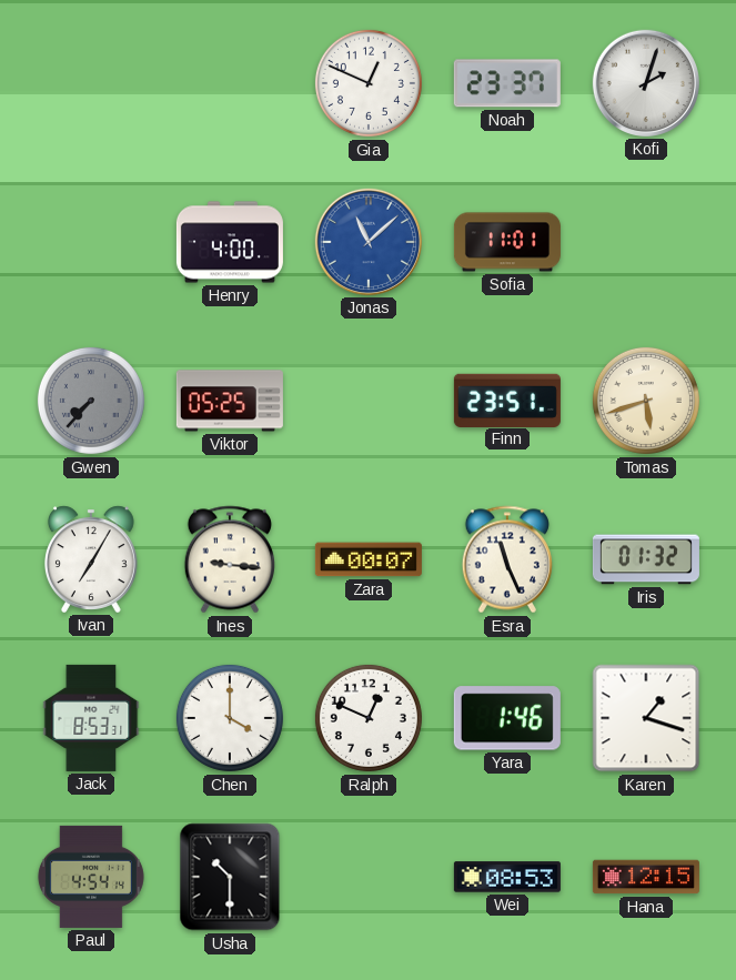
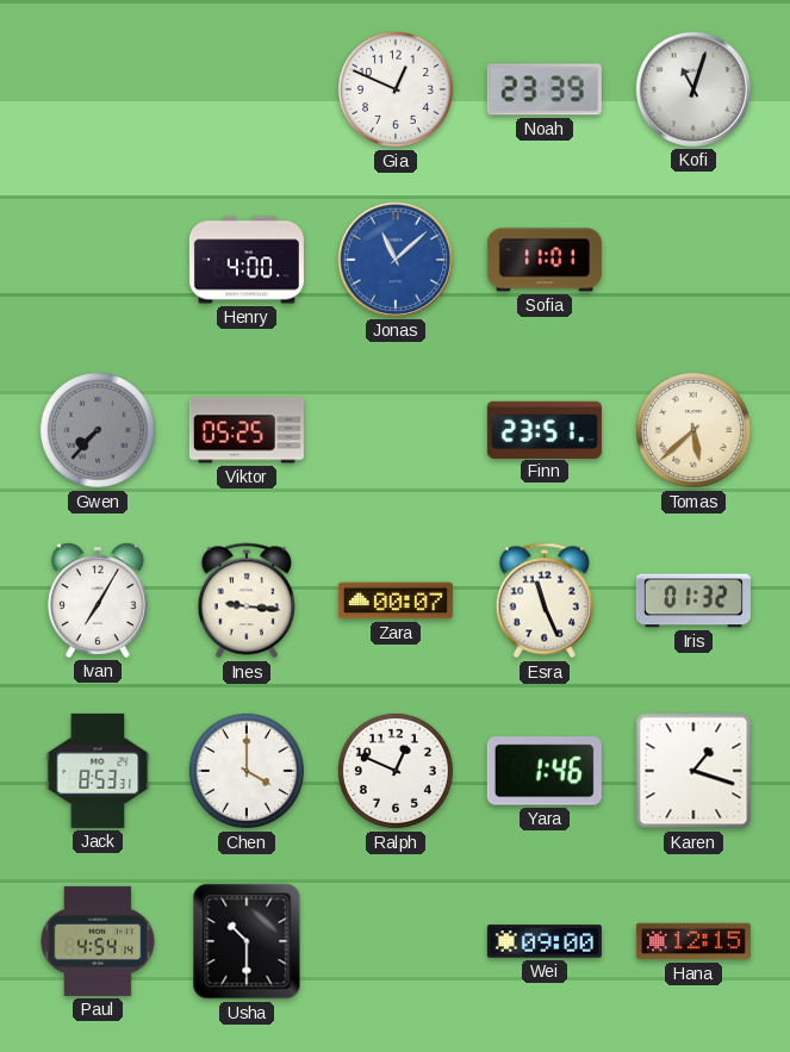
Noah: 23:37 -> 23:39 (545, 89)
Kofi: 2:03 -> 11:03 (693, 89)
Tomas: 5:42 -> 5:38 (693, 430)
Wei: 08:53 -> 09:00 (545, 941)
